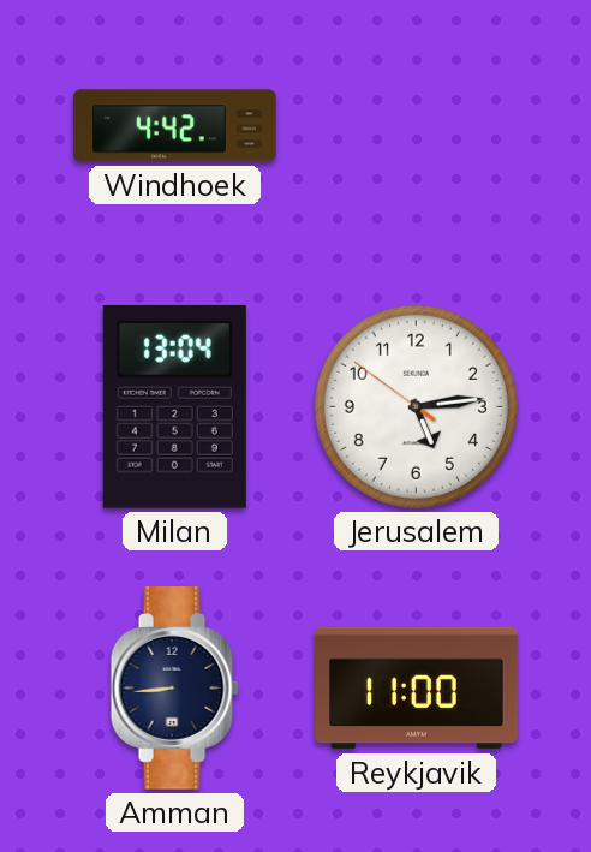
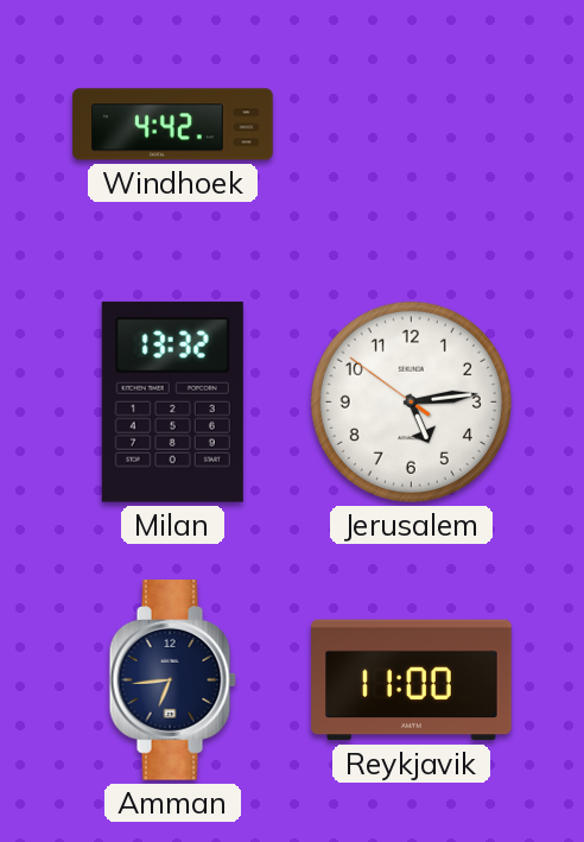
Milan: 13:04 -> 13:32 (172, 401)
Amman: 8:44 -> 6:44 (172, 680)
